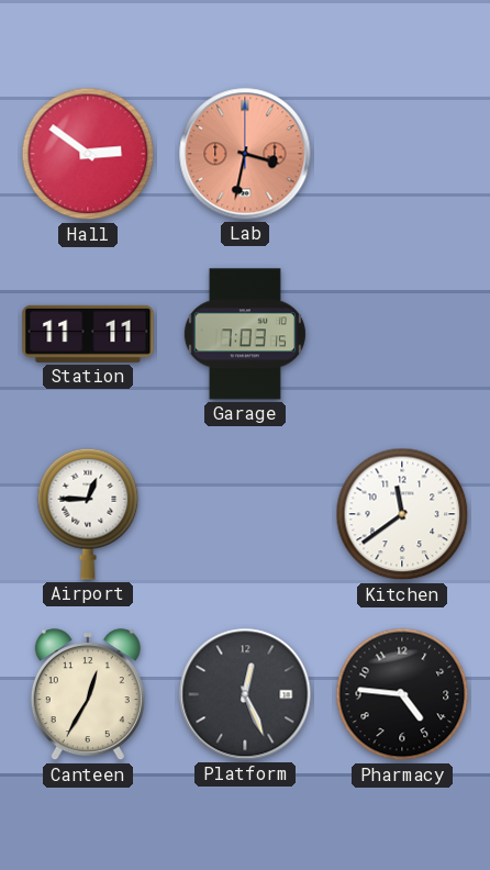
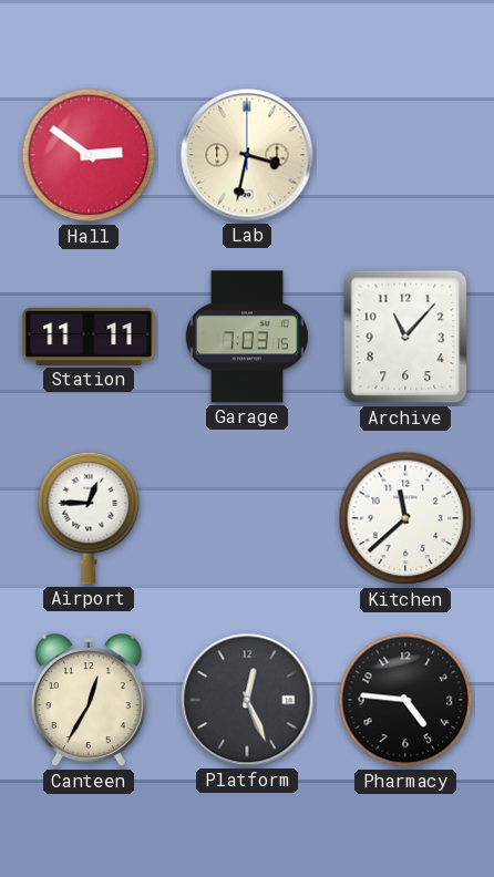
Lab dial: salmon -> cream (247, 155)
Archive: none -> 11:07 (405, 337)
Kitchen: 11:39 -> 11:38 (405, 518)
